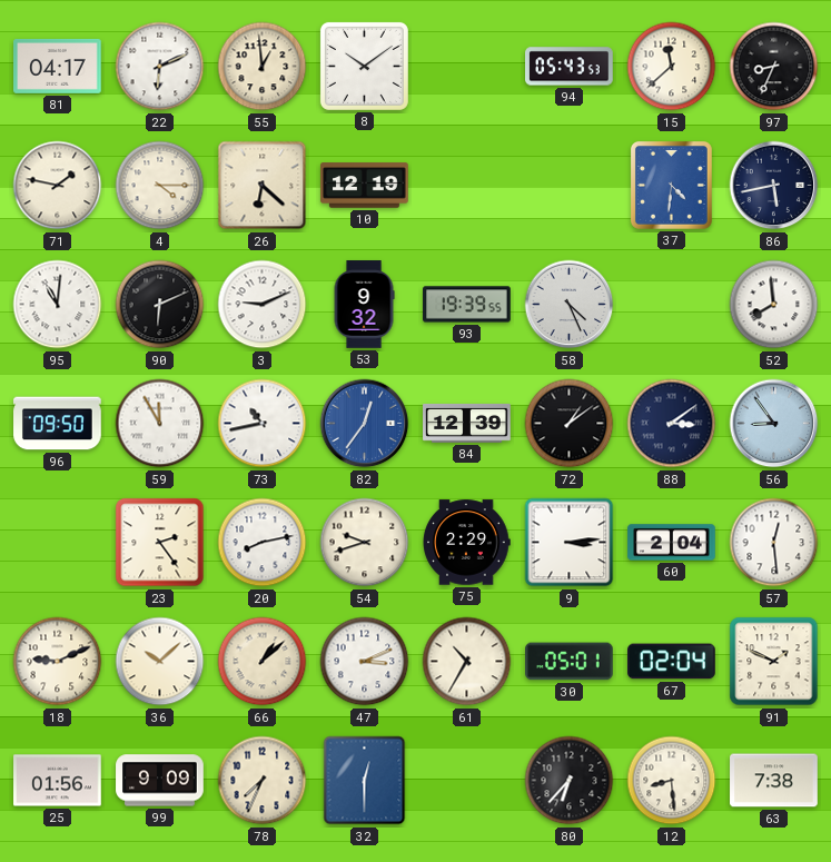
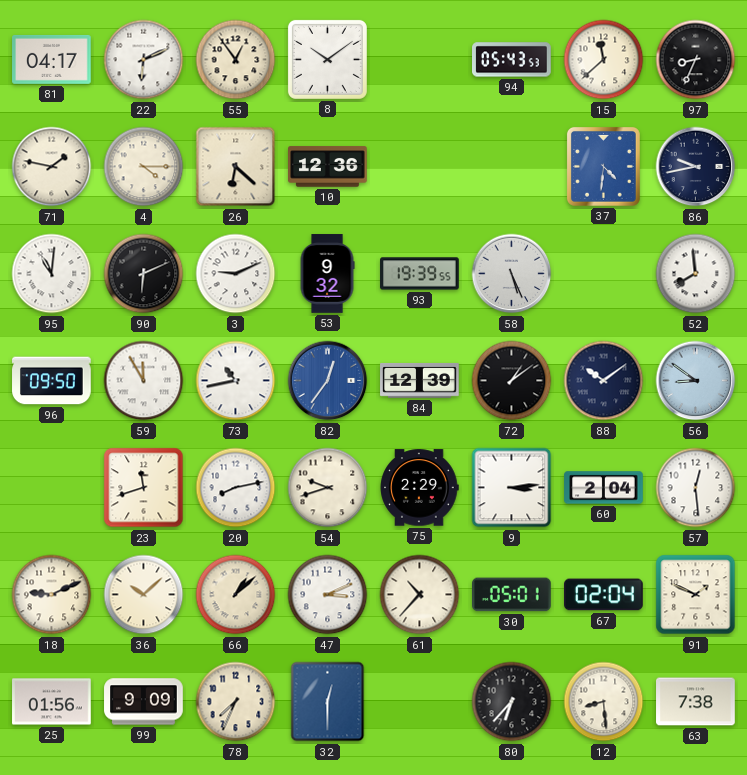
55: 12:59 -> 12:54 (236, 60)
10: 12:19 -> 12:36 (328, 167)
86: 5:43 -> 9:43 (696, 167)
58: 4:26 -> 5:26 (512, 274)
88: 3:09 -> 10:09 (604, 381)
56: 8:54 -> 8:51 (696, 381)
23: 2:24 -> 11:42 (144, 488)
61: 10:35 -> 10:37 (420, 595)
